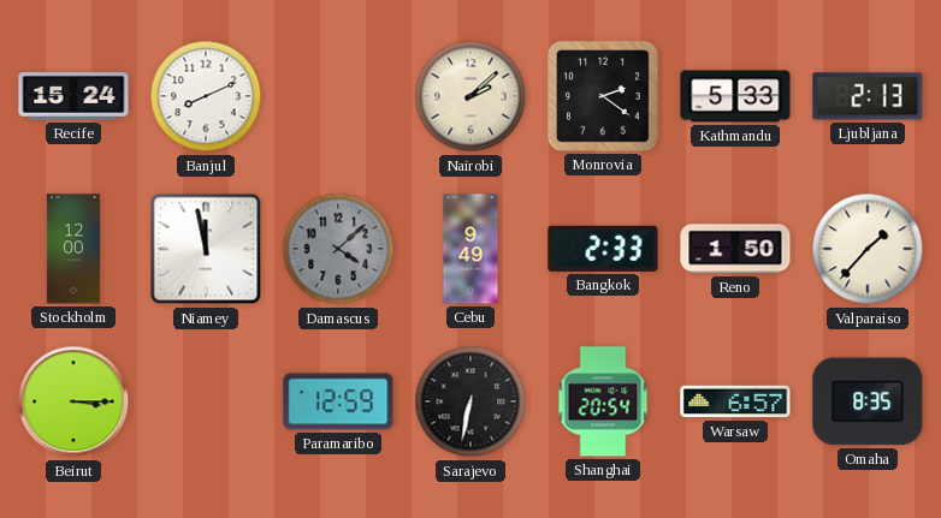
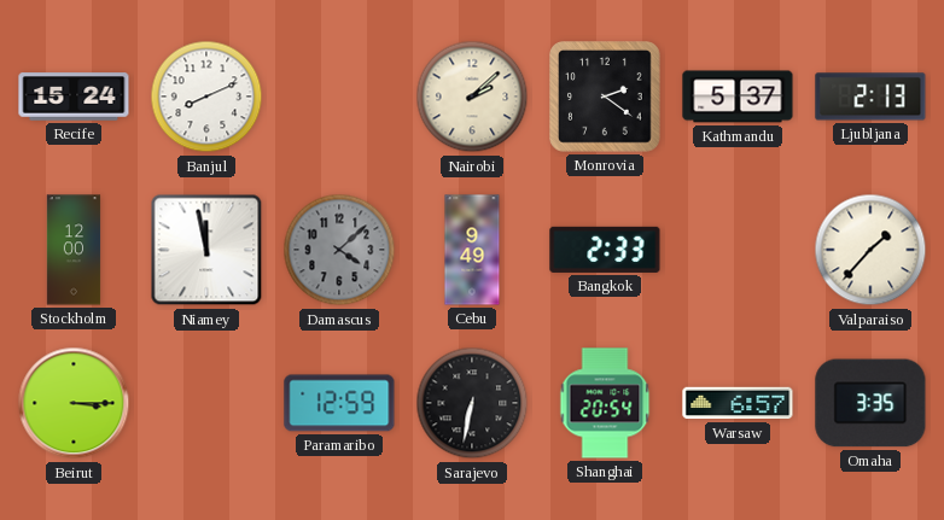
Kathmandu: 5:33 -> 5:37 (738, 97)
Reno: 1:50 -> none (735, 249)
Omaha: 8:35 -> 3:35 (870, 403)
